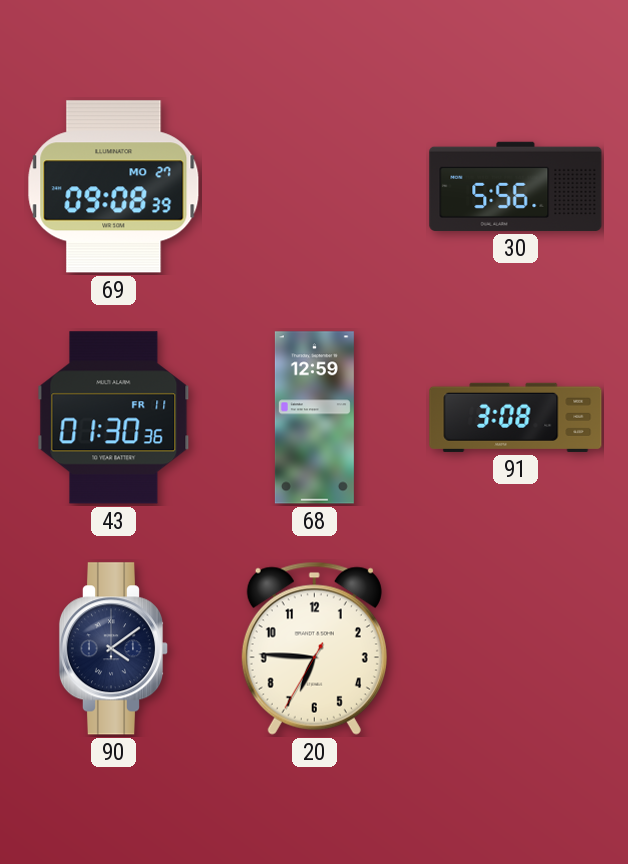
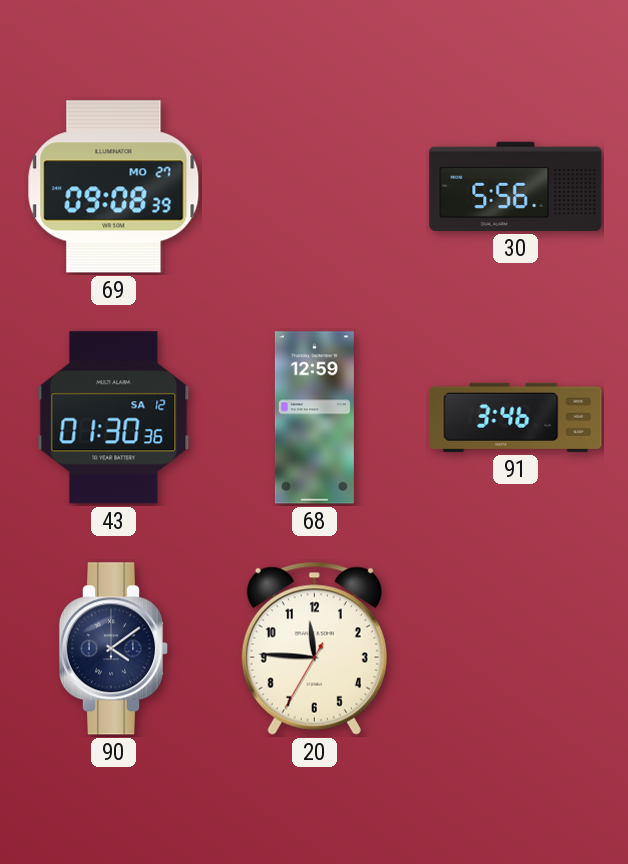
43 date: FR 11 -> SA 12 (114, 418)
91: 3:08 -> 3:46 (516, 417)
20: 6:45 -> 11:45 (314, 648)
